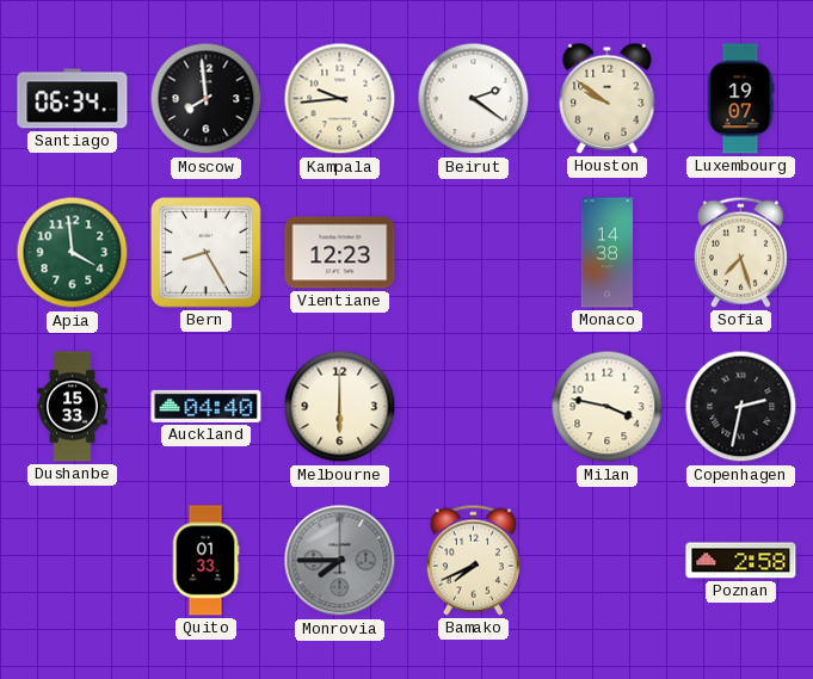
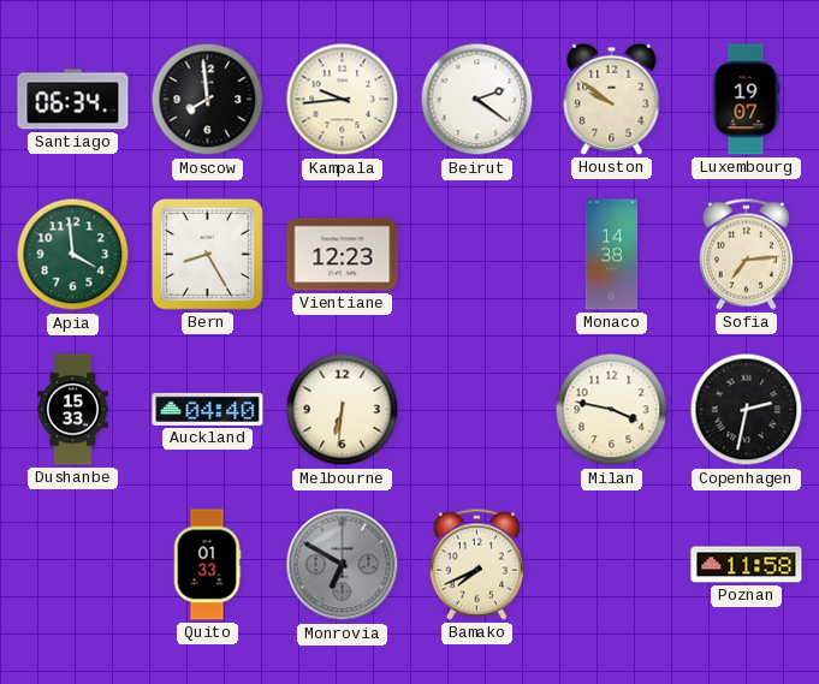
Sofia: 7:27 -> 7:14 (746, 254)
Melbourne: 6:00 -> 6:31 (343, 410)
Monrovia: 7:45 -> 6:50 (343, 565)
Poznan: 2:58 -> 11:58 (747, 565)
